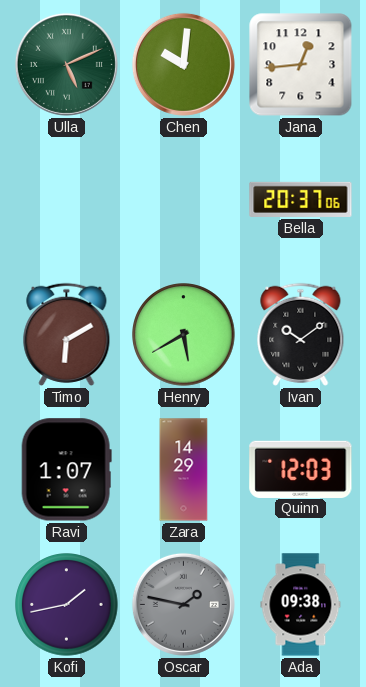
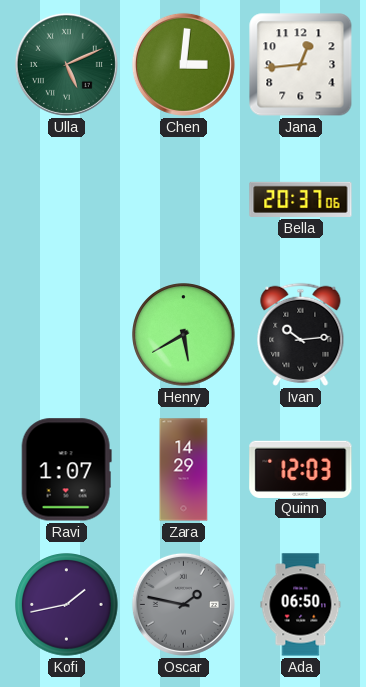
Chen: 10:01 -> 3:01 (183, 64)
Timo: 6:10 -> none (67, 334)
Ivan: 10:09 -> 10:14 (301, 334)
Ada: 09:38 -> 06:50 (301, 605)
